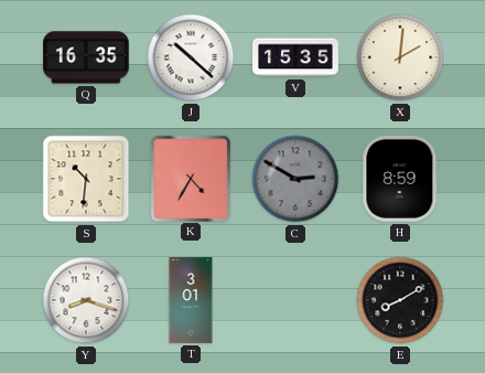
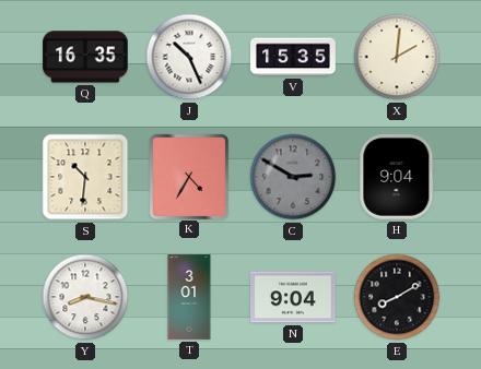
J: 10:22 -> 10:26 (189, 57)
H: 8:59 -> 9:04 (397, 177)
Y: 8:18 -> 8:17 (85, 297)
N: none -> 9:04 (294, 297)
